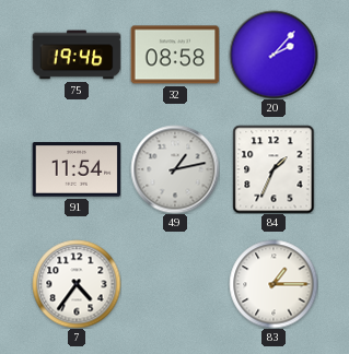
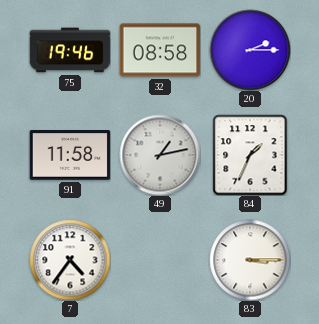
20: 2:07 -> 2:15 (250, 50)
91: 11:54 -> 11:58 (70, 156)
83: 1:15 -> 3:15 (250, 260)
